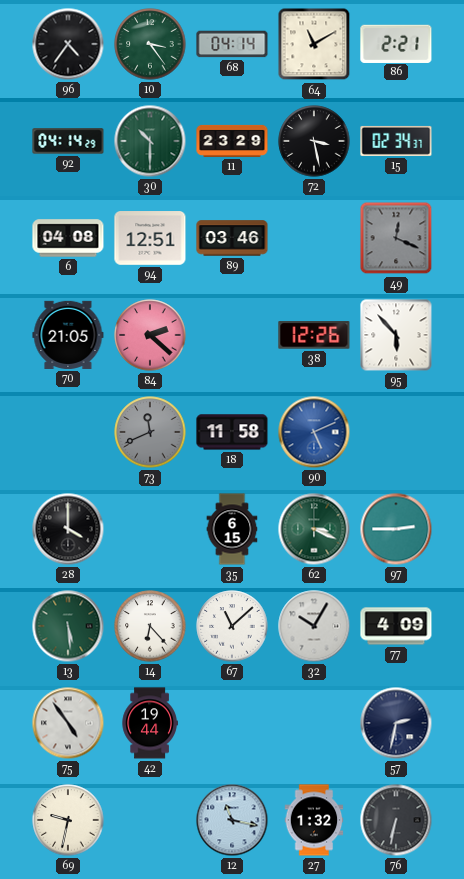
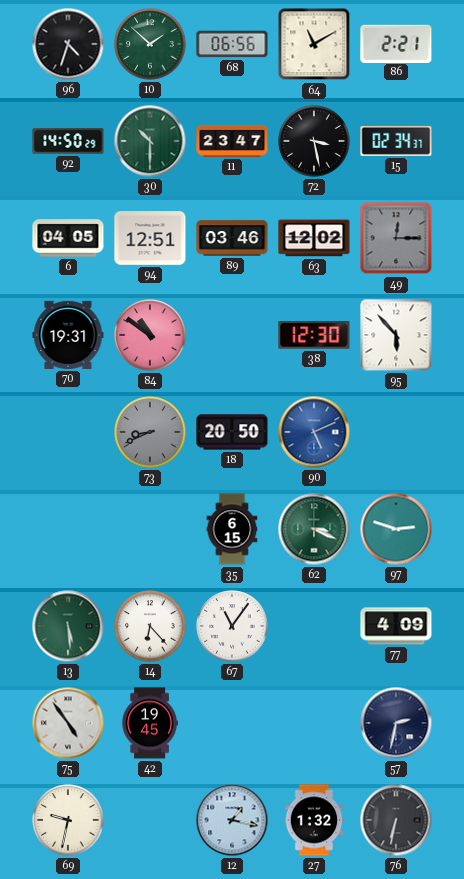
96: 4:36 -> 4:33 (68, 44)
10: 3:24 -> 1:52 (150, 44)
68: 04:14 -> 06:56 (232, 44)
92: 04:14 -> 14:50 (68, 141)
11: 23:29 -> 23:47 (232, 141)
6: 04:08 -> 04:05 (68, 238)
63: none -> 12:02 (314, 238)
49: 12:19 -> 12:15 (396, 238)
70: 21:05 -> 19:31 (68, 335)
84: 2:22 -> 10:51 (150, 335)
38: 12:26 -> 12:30 (314, 335)
73: 11:41 -> 8:41 (150, 432)
18: 11:58 -> 20:50 (232, 432)
28: 4:00 -> none (68, 529)
97: 2:45 -> 2:48 (396, 529)
67: 11:08 -> 11:06 (232, 626)
32: 10:05 -> none (314, 626)
42: 19:44 -> 19:45 (150, 723)
12: 11:17 -> 1:17 (232, 820)
